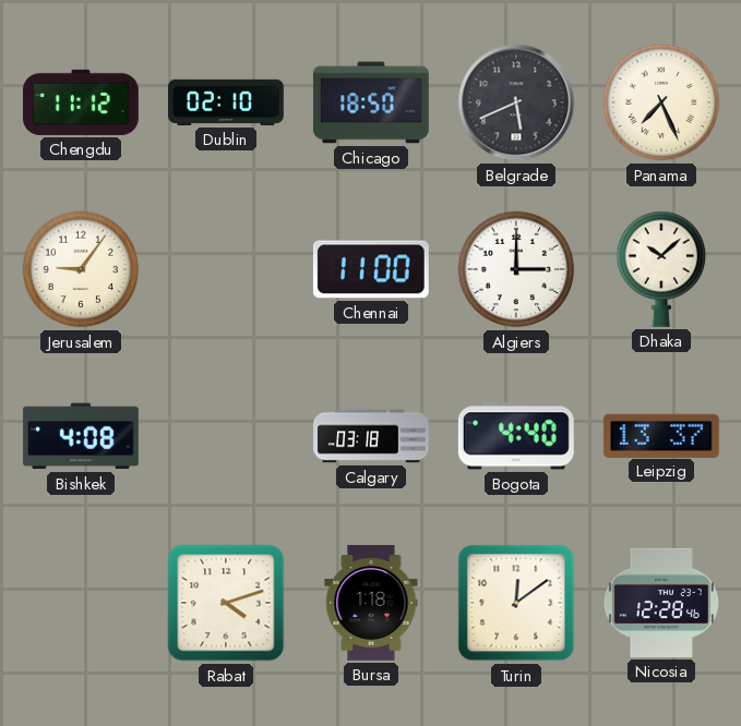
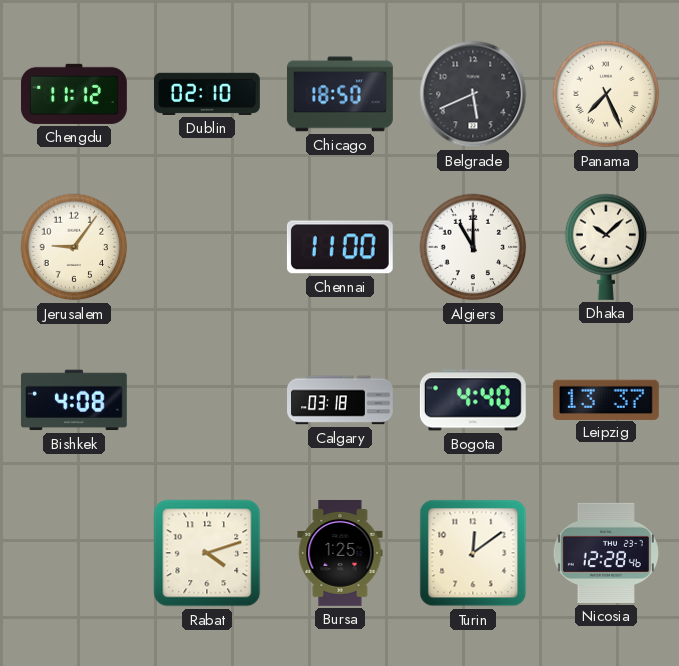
Algiers: 3:00 -> 11:00 (473, 247)
Bursa: 1:18 -> 1:25 (340, 553)
